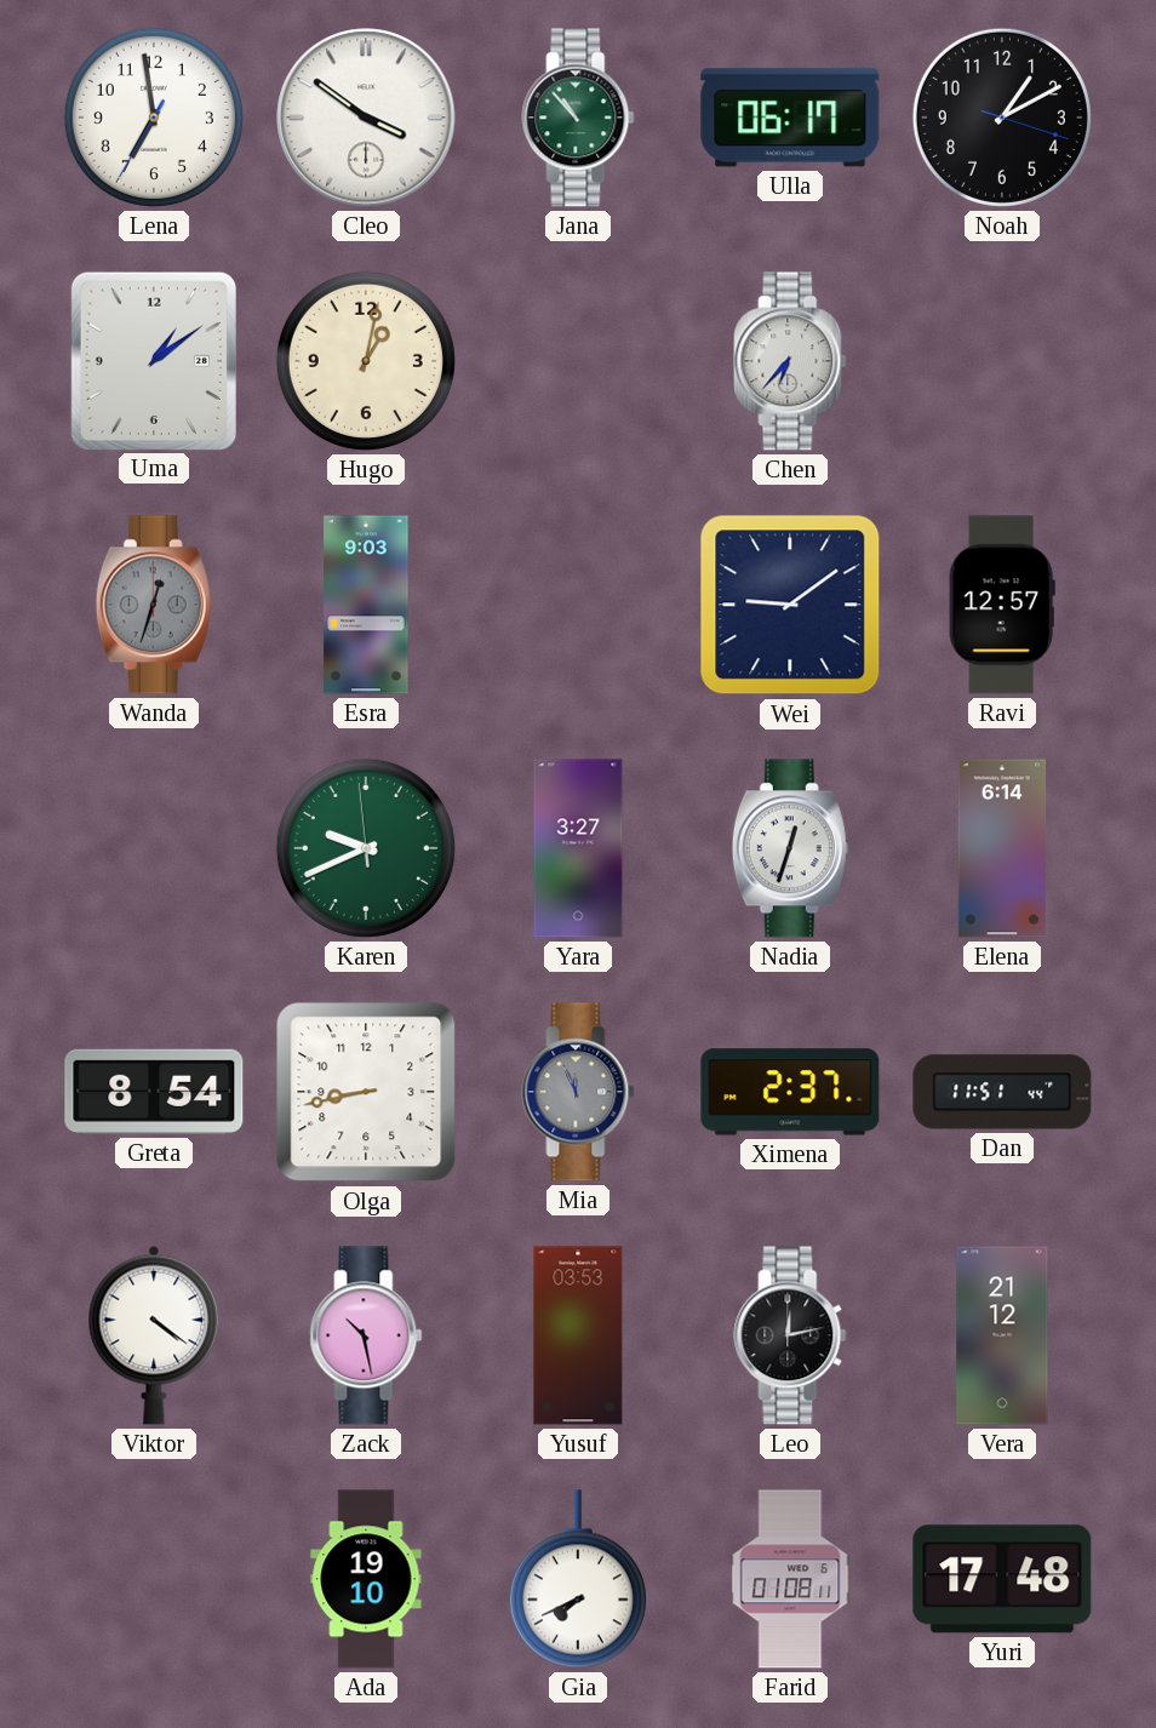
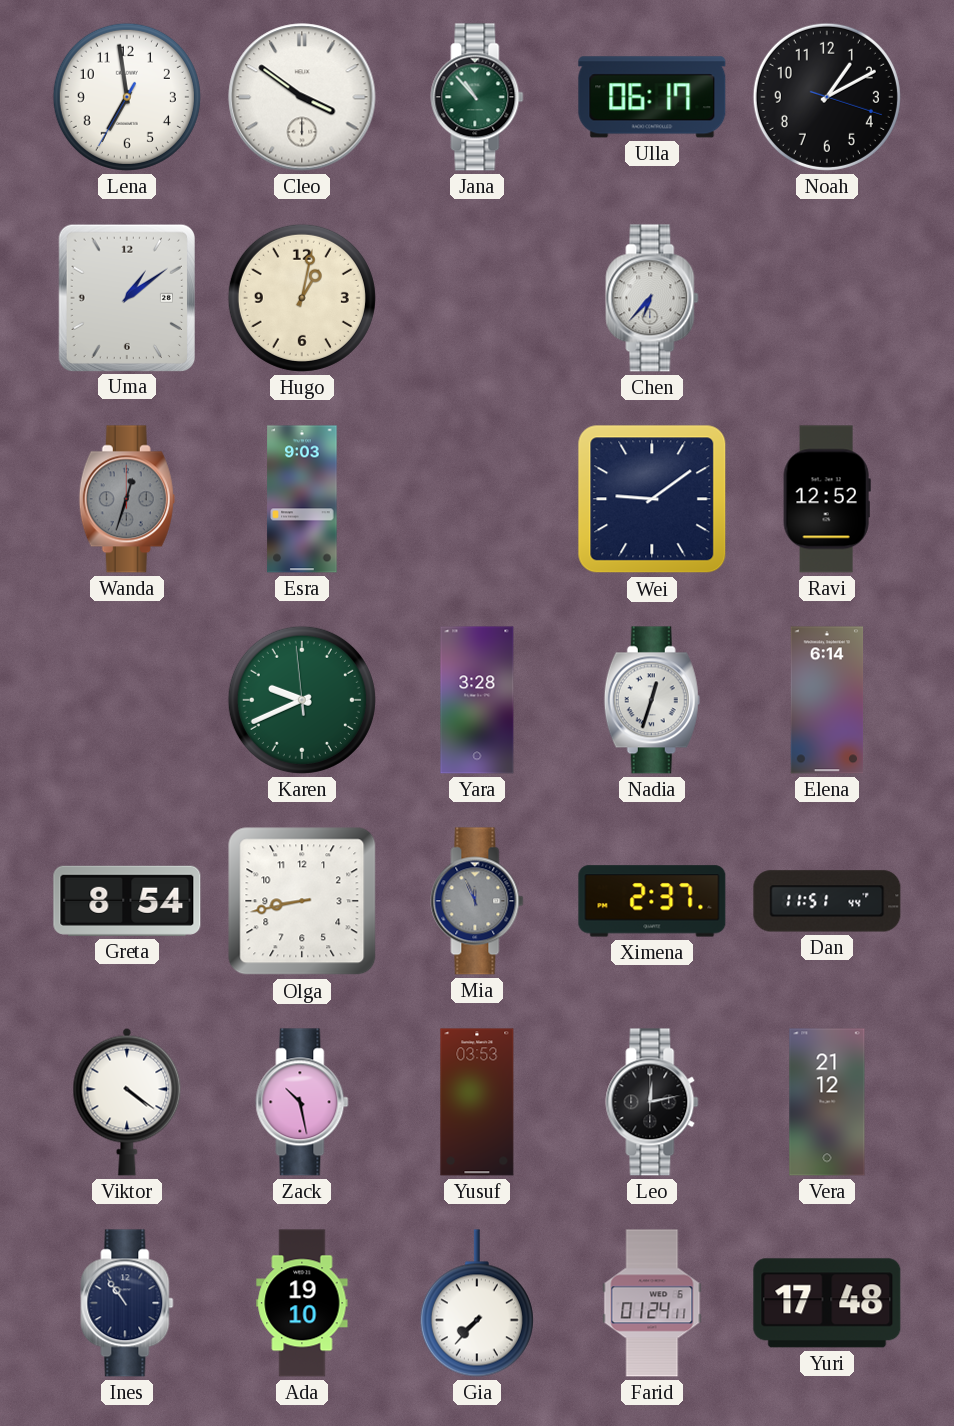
Ravi: 12:57 -> 12:52 (827, 499)
Yara: 3:27 -> 3:28 (477, 700)
Ines: none -> 10:54 (127, 1303)
Gia: 7:41 -> 7:37 (477, 1303)
Farid: 01:08 -> 01:24 (652, 1303)
